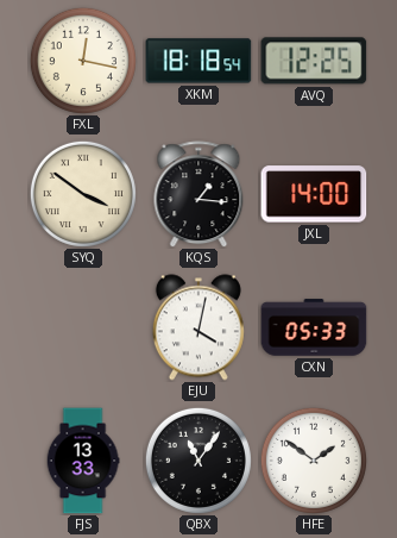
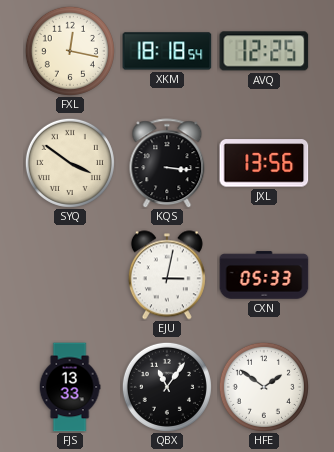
KQS: 1:16 -> 3:16 (167, 163)
JXL: 14:00 -> 13:56 (264, 163)
EJU: 4:02 -> 3:02 (167, 275)
